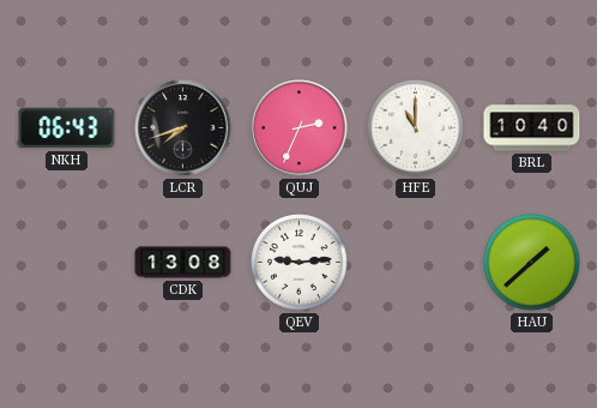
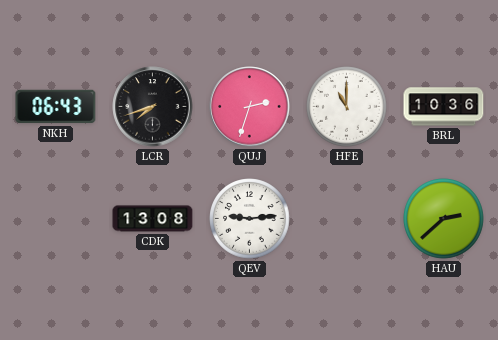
QUJ: 2:34 -> 2:33 (250, 107)
BRL: 10:40 -> 10:36 (444, 107)
HAU: 1:38 -> 2:38 (444, 219)
